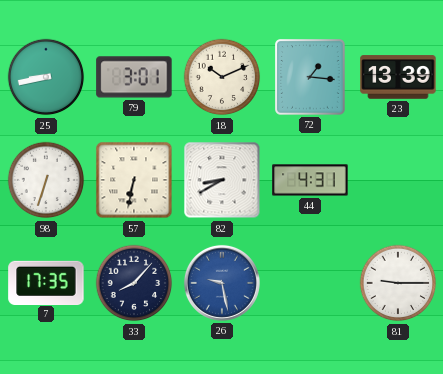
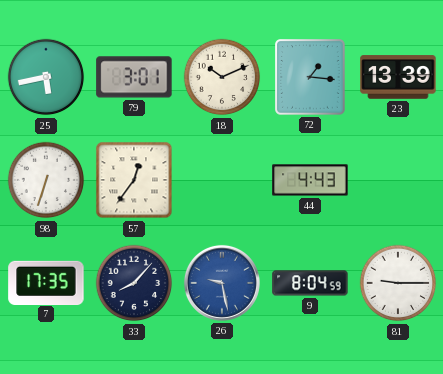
25: 8:43 -> 5:43 (46, 77)
57: 6:32 -> 12:36 (134, 180)
82: 8:40 -> none (222, 180)
44: 4:31 -> 4:43 (310, 180)
9: none -> 8:04 (310, 283)
